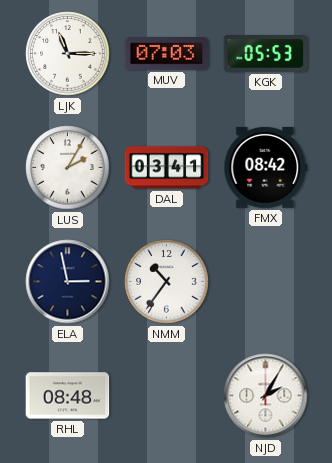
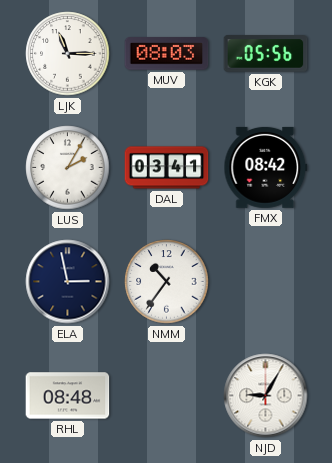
MUV: 07:03 -> 08:03 (167, 54)
KGK: 05:53 -> 05:56 (266, 54)
NJD: 2:05 -> 9:05 (266, 396)
